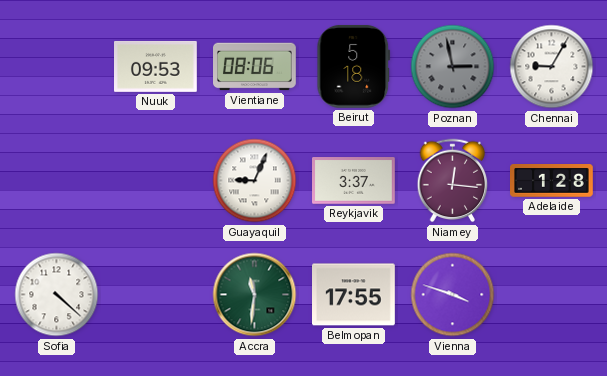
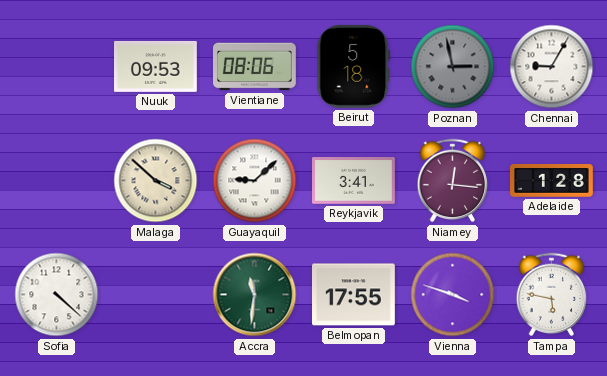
Malaga: none -> 3:52 (156, 181)
Guayaquil: 9:04 -> 9:08 (255, 181)
Reykjavik: 3:37 -> 3:41 (354, 181)
Tampa: none -> 5:47 (552, 295)
